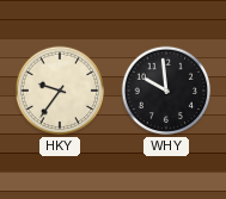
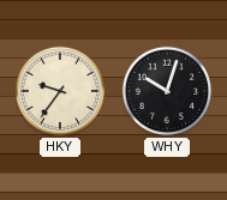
WHY: 9:59 -> 10:03 (167, 91)
